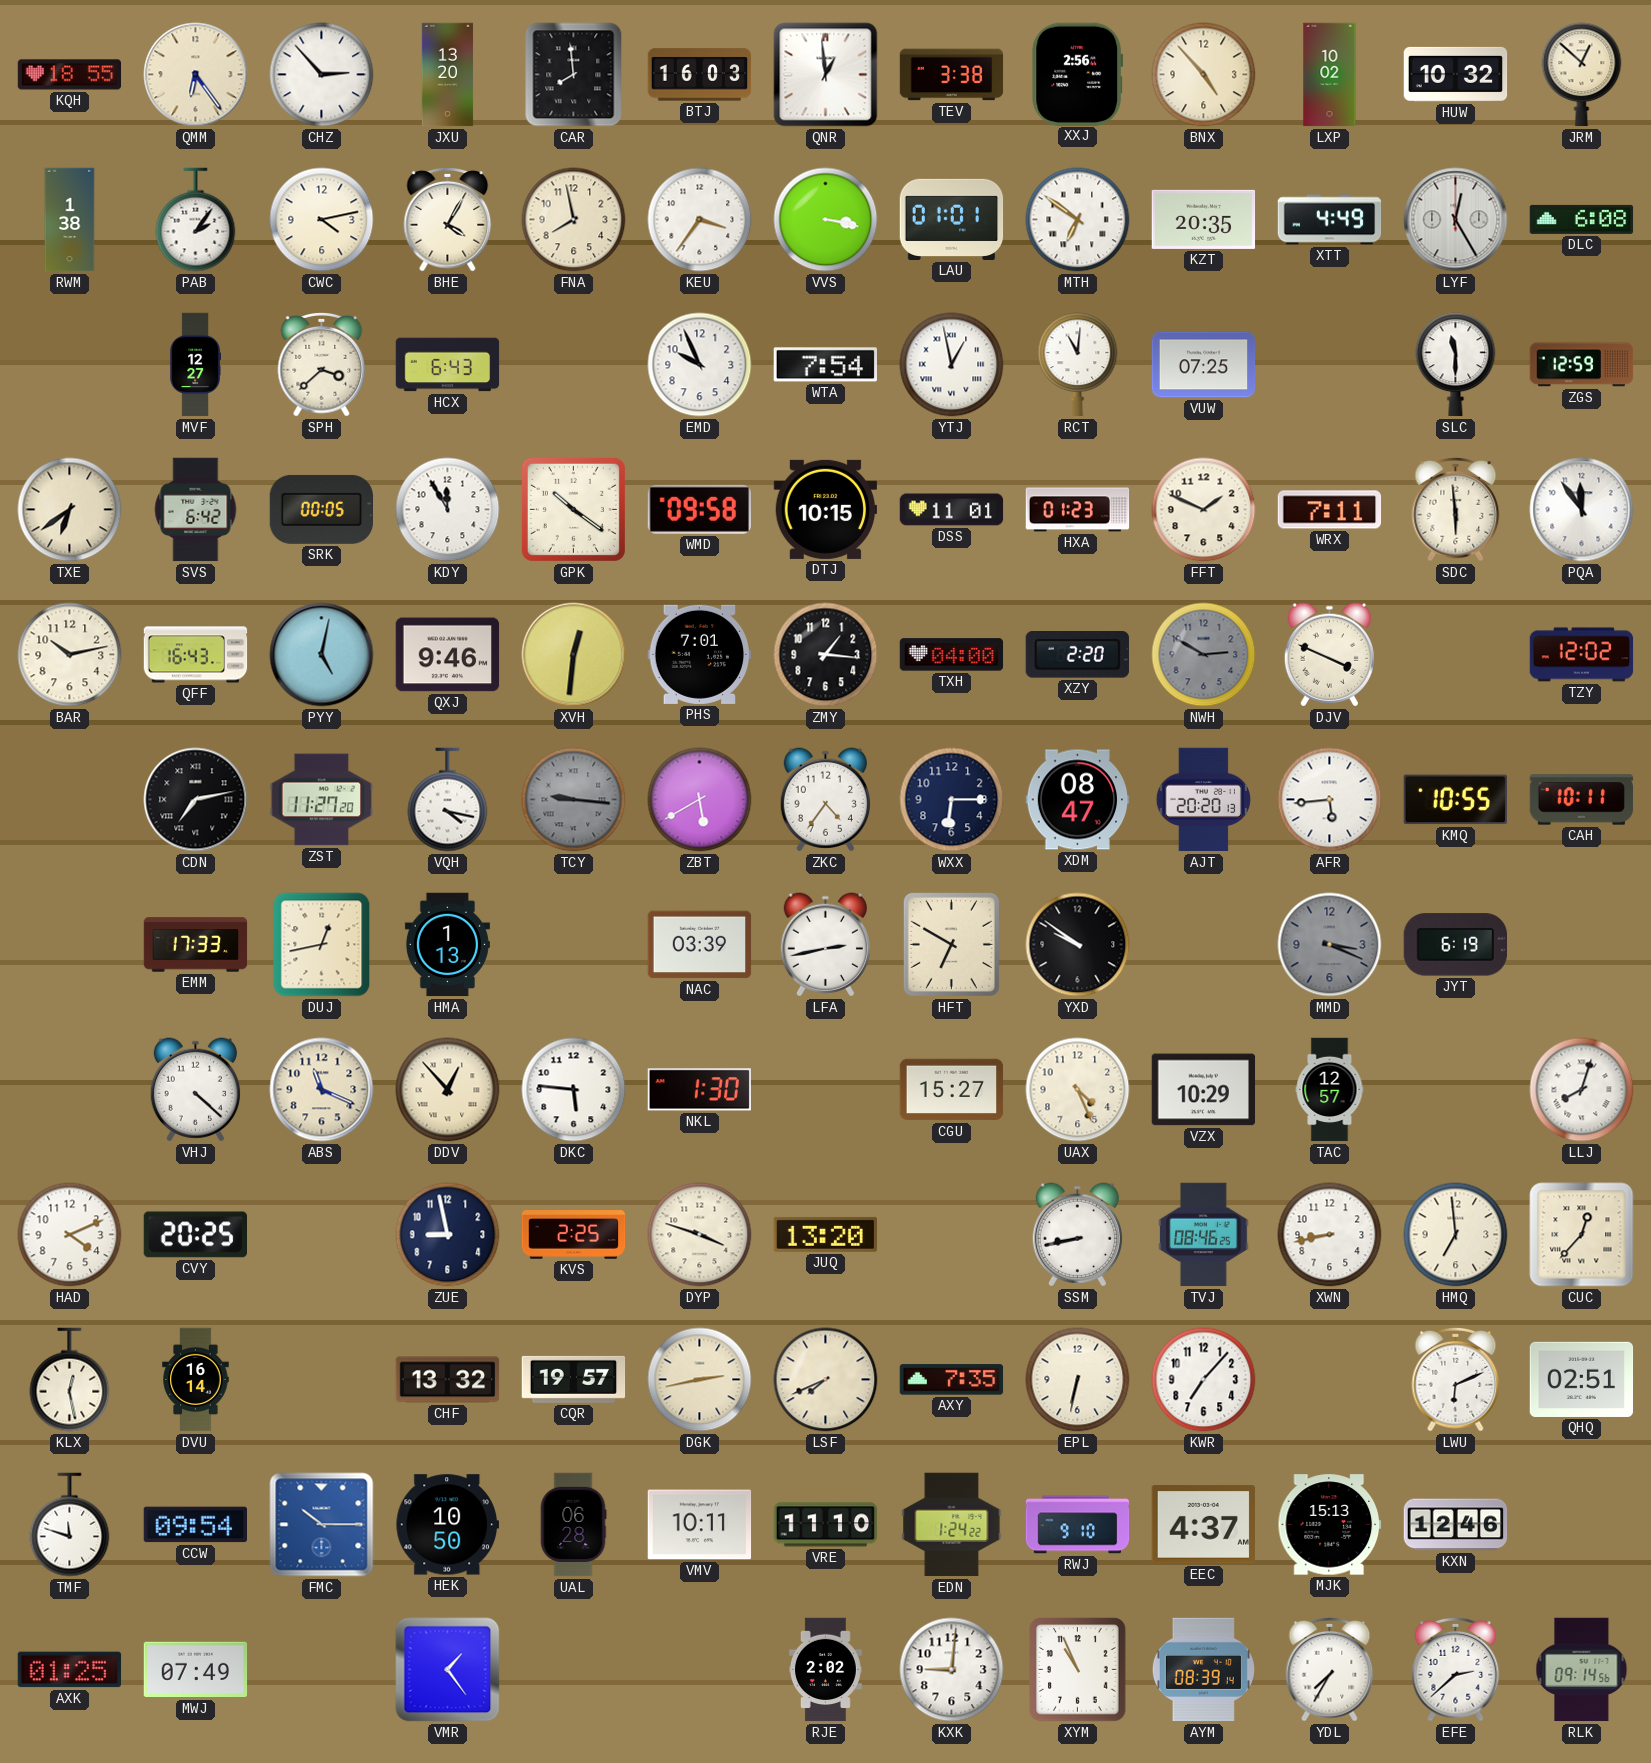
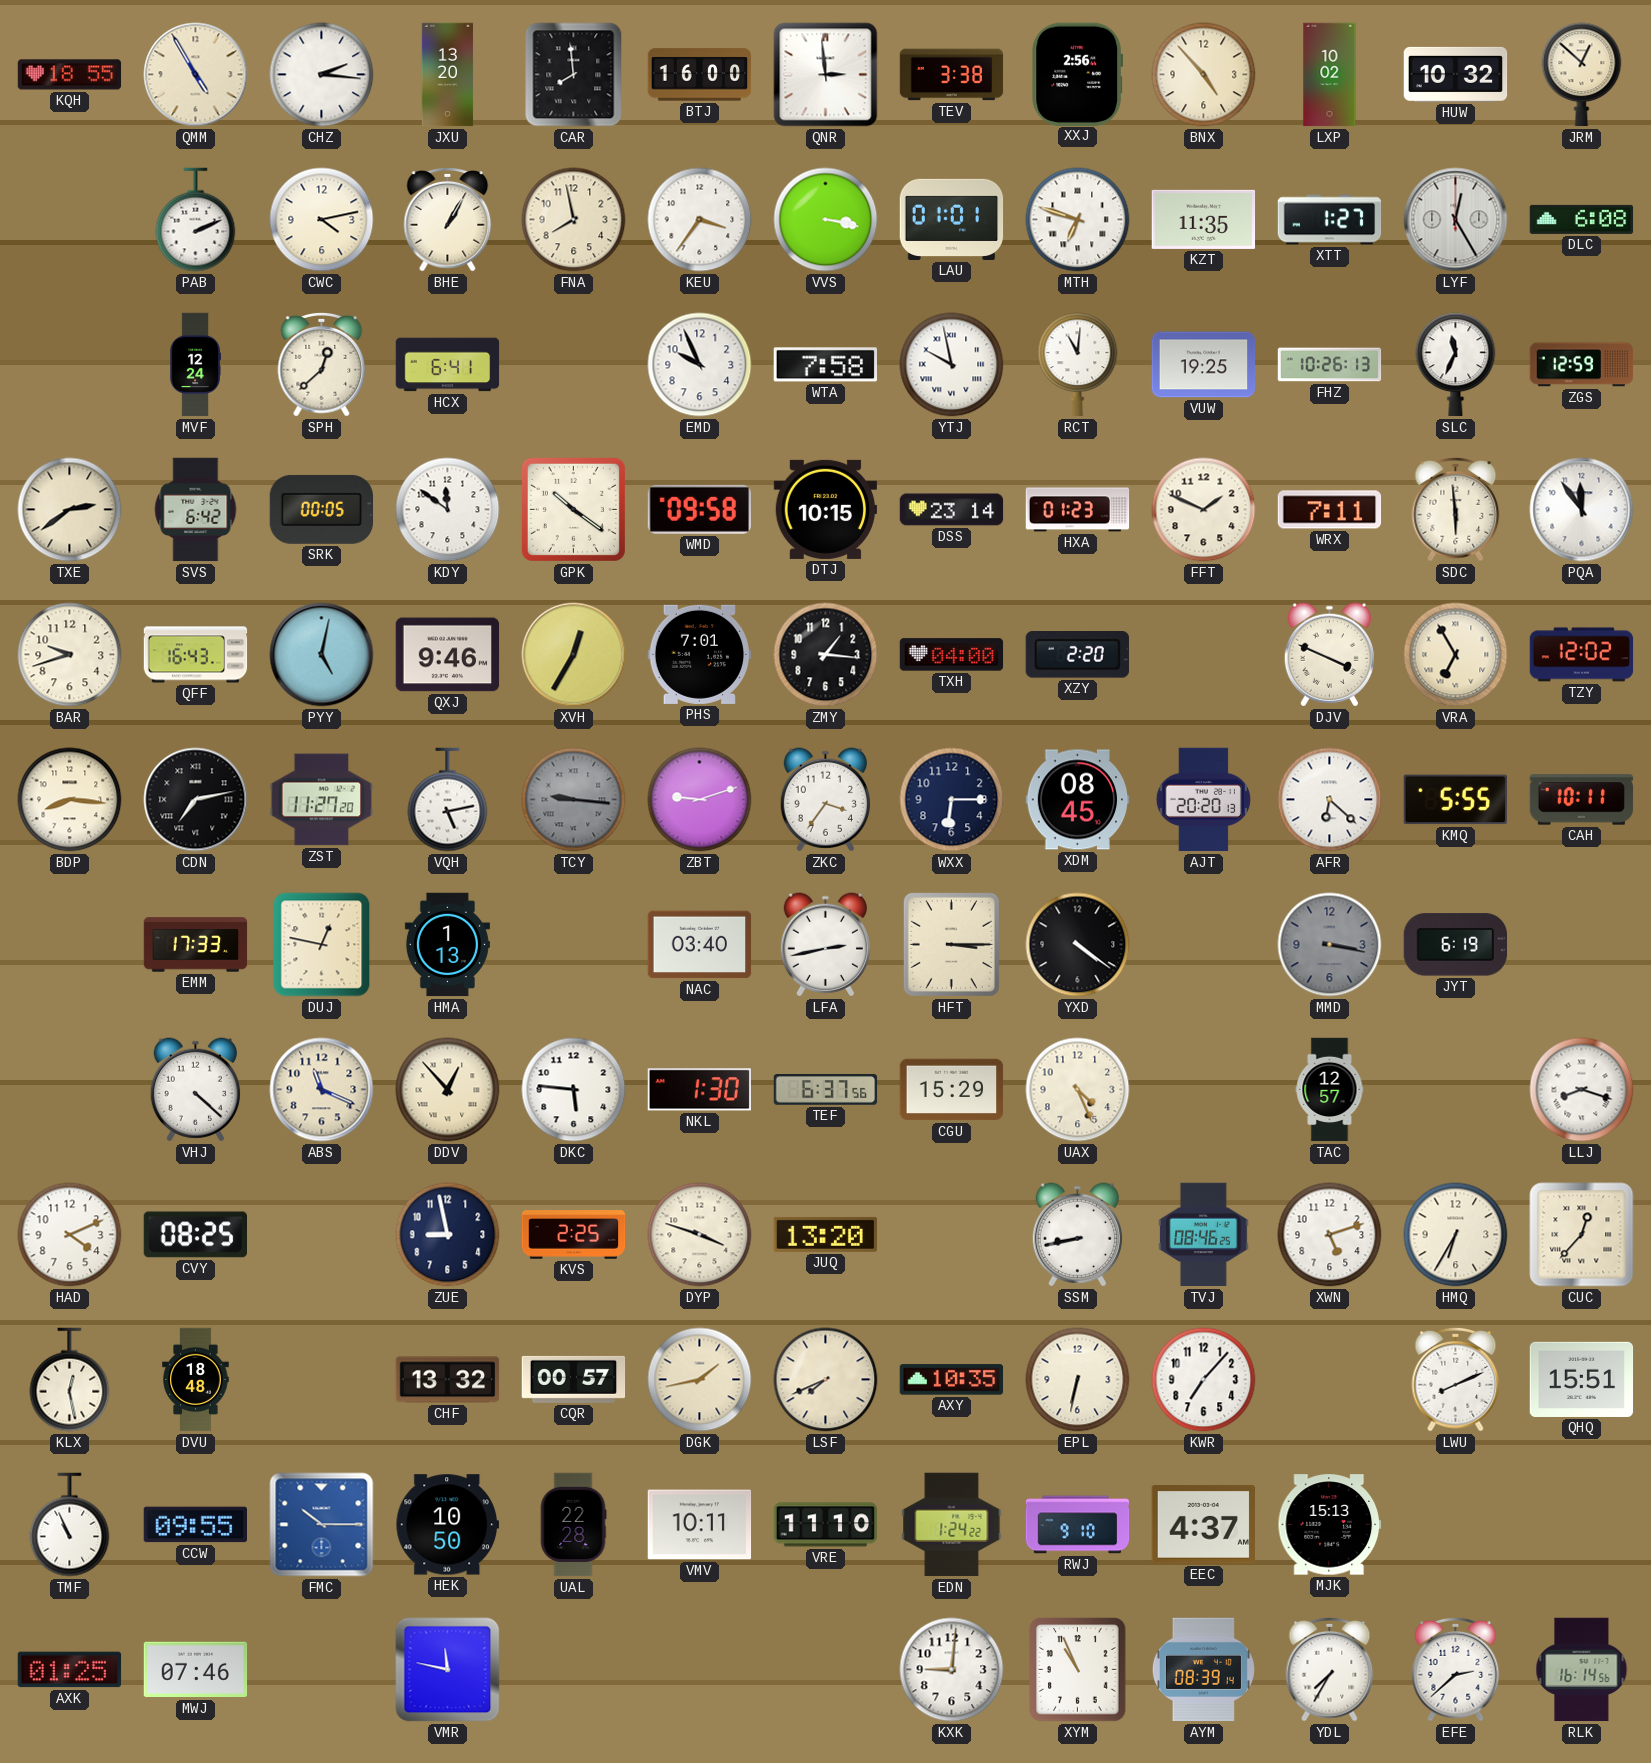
QMM: 6:24 -> 4:55 (196, 75)
CHZ: 2:53 -> 2:16 (322, 75)
BTJ: 16:03 -> 16:00 (700, 75)
QNR: 12:59 -> 2:59 (826, 75)
RWM: 1:38 -> none (70, 220)
PAB: 2:06 -> 2:11 (196, 220)
BHE: 4:05 -> 1:05 (448, 219)
MTH: 6:51 -> 6:48 (1078, 220)
KZT: 20:35 -> 11:35 (1204, 219)
XTT: 4:49 -> 1:27 (1330, 220)
MVF: 12:27 -> 12:24 (195, 365)
SPH: 3:38 -> 12:38 (322, 364)
HCX: 6:43 -> 6:41 (448, 365)
WTA: 7:54 -> 7:58 (825, 365)
YTJ: 12:58 -> 9:58 (952, 365)
VUW: 07:25 -> 19:25 (1204, 365)
FHZ: none -> 10:26 (1330, 365)
SLC: 11:30 -> 11:34 (1456, 365)
TXE: 6:39 -> 2:39 (70, 510)
KDY: 11:55 -> 11:51 (448, 510)
DSS: 11:01 -> 23:14 (952, 510)
BAR: 10:13 -> 9:42 (70, 655)
XVH: 12:31 -> 12:35 (574, 655)
NWH: 2:50 -> none (1204, 655)
VRA: none -> 6:55 (1456, 655)
BDP: none -> 8:16 (70, 800)
VQH: 4:17 -> 5:13 (448, 800)
ZBT: 5:40 -> 9:12 (700, 800)
ZKC: 4:36 -> 3:36 (825, 800)
XDM: 08:47 -> 08:45 (1078, 800)
AFR: 5:44 -> 6:22 (1330, 800)
KMQ: 10:55 -> 5:55 (1455, 800)
DUJ: 12:43 -> 12:47 (322, 945)
NAC: 03:39 -> 03:40 (700, 945)
HFT: 6:50 -> 3:15 (951, 944)
YXD: 9:51 -> 4:21 (1078, 945)
MMD: 3:19 -> 3:17 (1330, 945)
TEF: none -> 6:37 (826, 1090)
CGU: 15:27 -> 15:29 (952, 1090)
VZX: 10:29 -> none (1204, 1090)
LLJ: 8:03 -> 8:18 (1582, 1090)
CVY: 20:25 -> 08:25 (195, 1235)
XWN: 8:43 -> 5:12 (1330, 1235)
HMQ: 6:59 -> 6:35 (1456, 1235)
DVU: 16:14 -> 18:48 (196, 1380)
CQR: 19:57 -> 00:57 (574, 1379)
DGK: 2:43 -> 1:43 (700, 1380)
AXY: 7:35 -> 10:35 (952, 1380)
LWU: 6:11 -> 8:11 (1456, 1379)
QHQ: 02:51 -> 15:51 (1582, 1379)
TMF: 11:48 -> 10:56 (70, 1525)
CCW: 09:54 -> 09:55 (195, 1525)
UAL: 06:28 -> 22:28 (573, 1525)
KXN: 12:46 -> none (1456, 1525)
MWJ: 07:49 -> 07:46 (196, 1670)
VMR: 1:24 -> 11:47 (448, 1670)
RJE: 2:02 -> none (825, 1670)
RLK: 09:14 -> 16:14 (1582, 1670)
